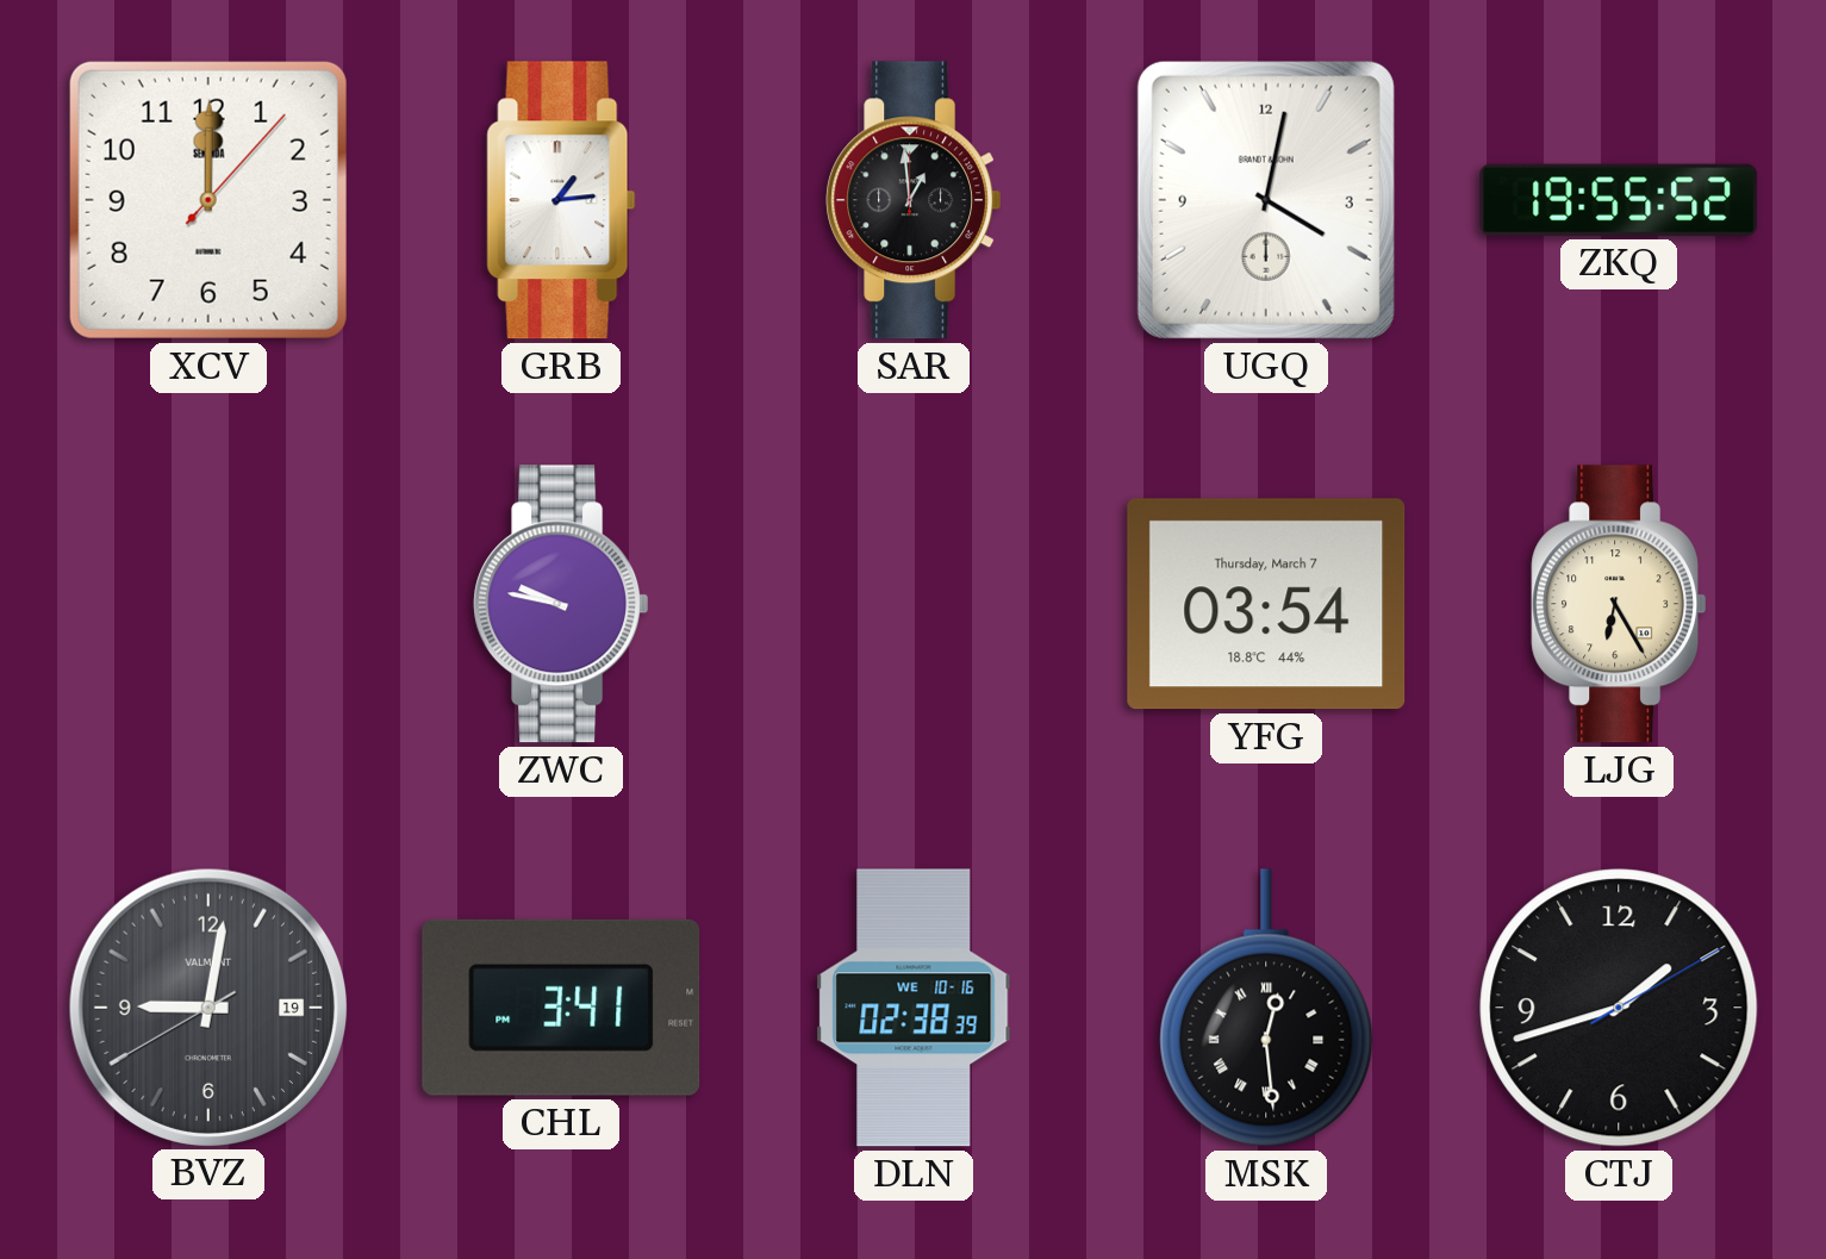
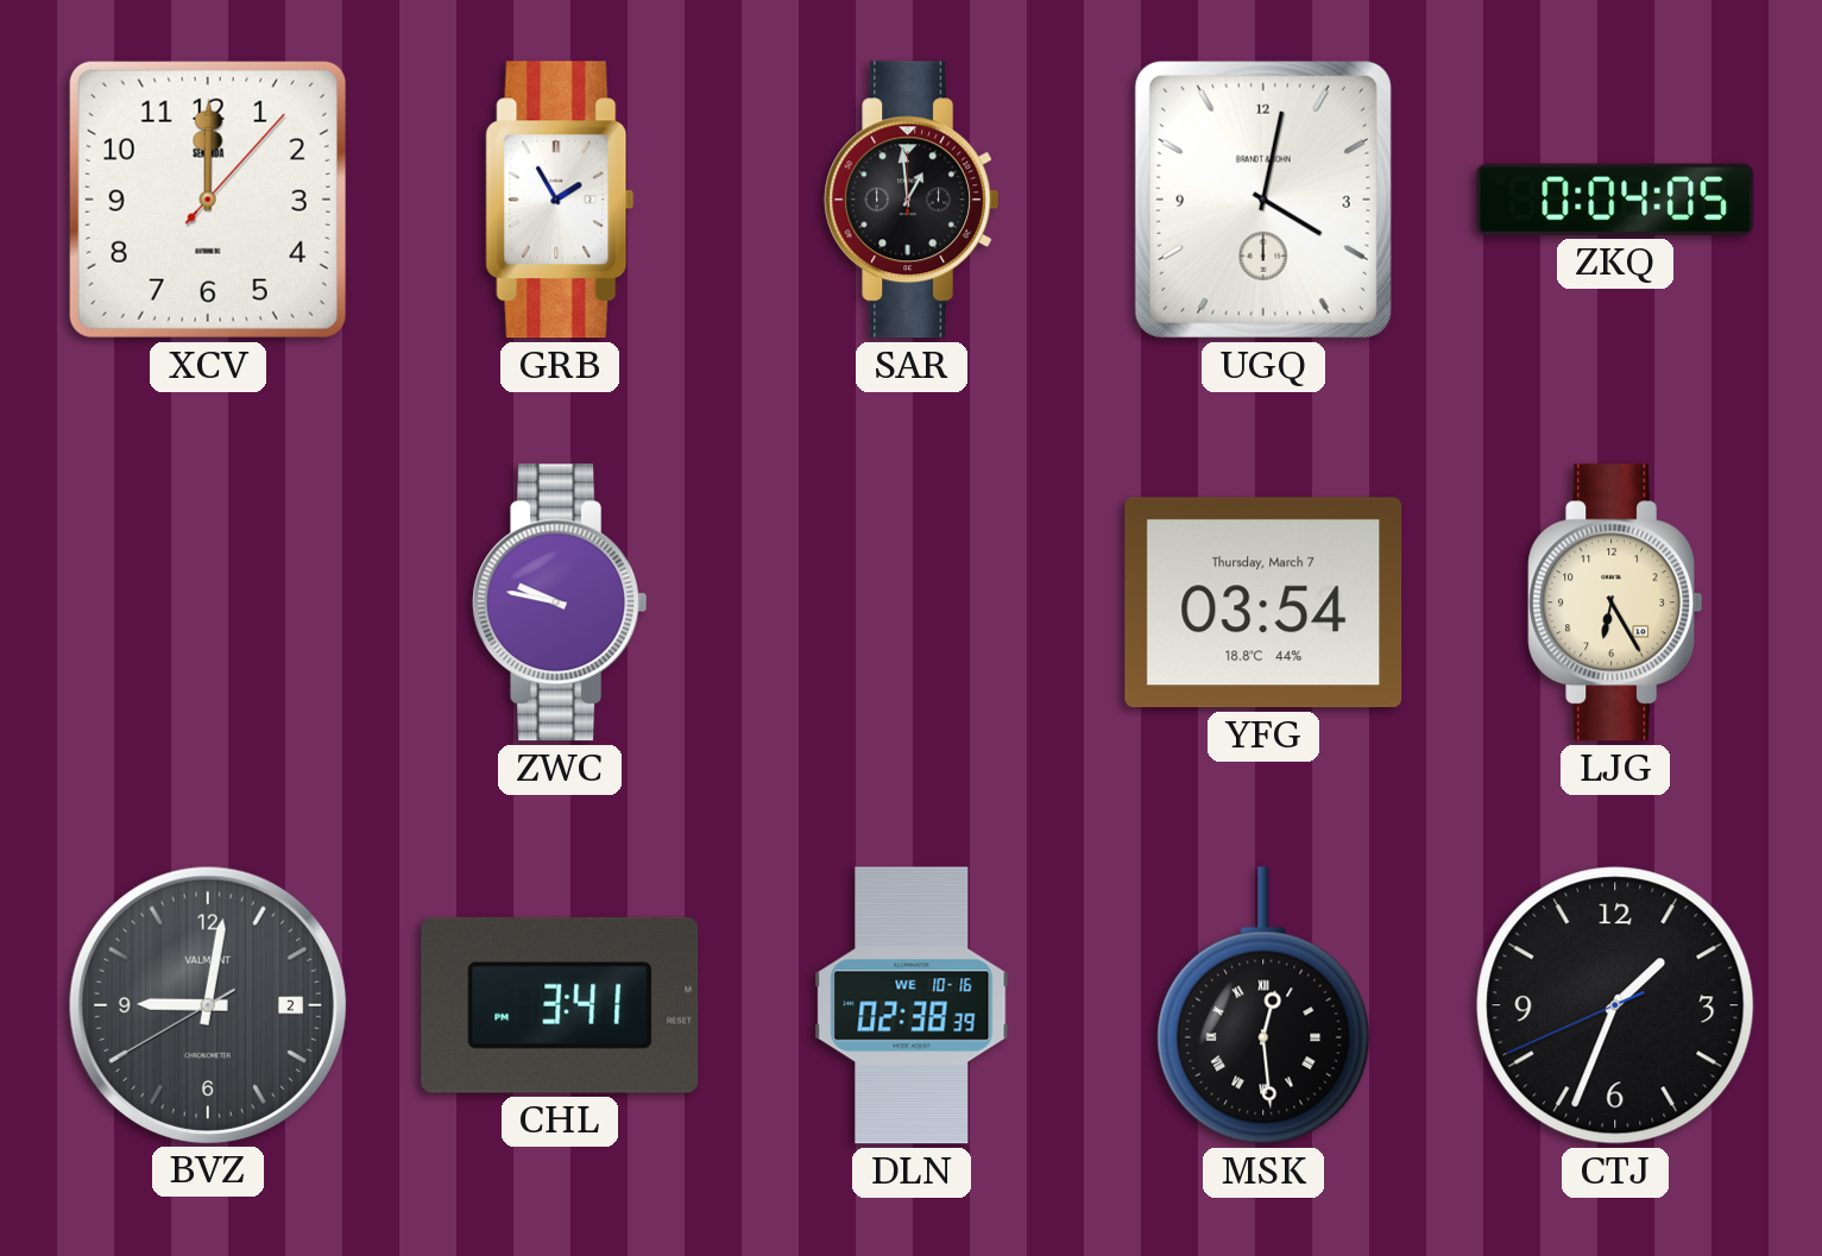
GRB: 1:14 -> 1:55 (560, 200)
ZKQ: 19:55 -> 0:04 (1615, 200)
BVZ date: 19 -> 2 (207, 1004)
CTJ: 1:42 -> 1:33 (1615, 1005)
